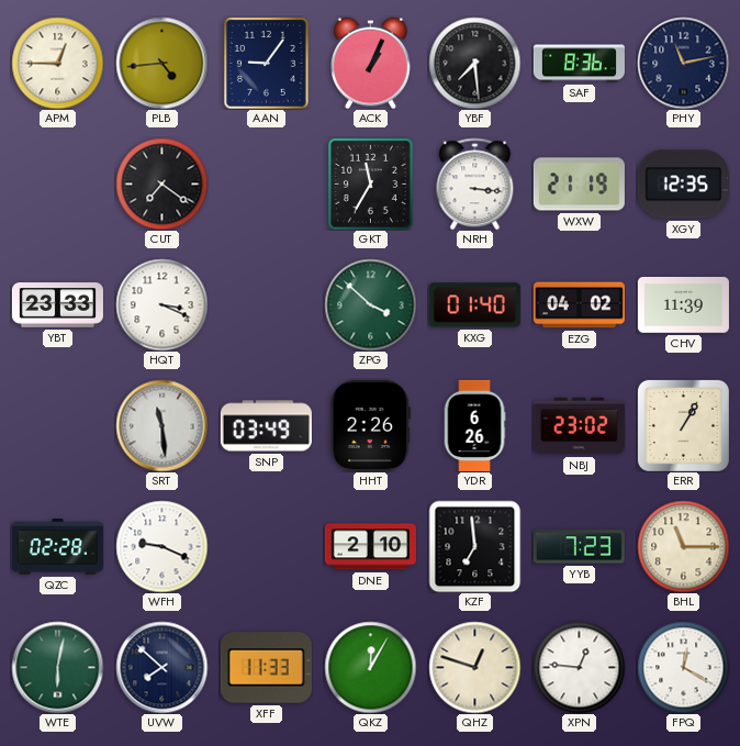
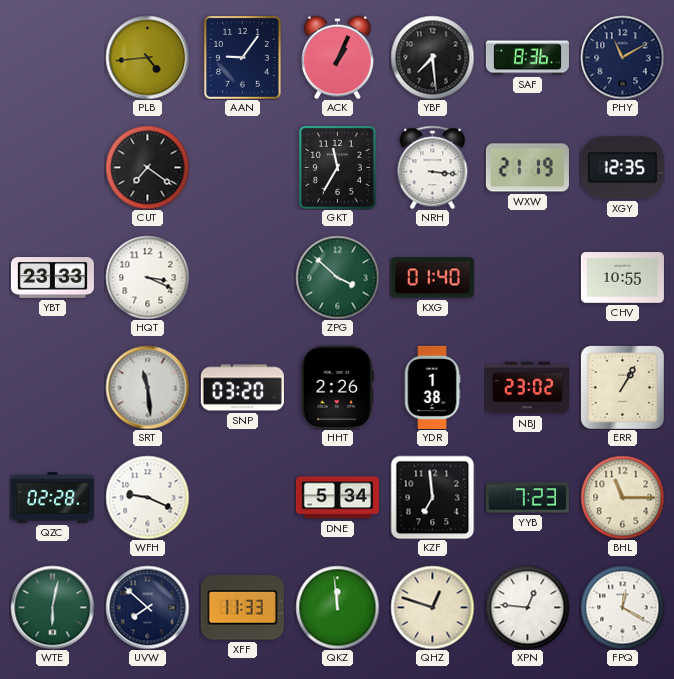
APM: 12:45 -> none (57, 63)
PHY: 11:13 -> 11:10 (622, 57)
EZG: 04:02 -> none (579, 305)
CHV: 11:39 -> 10:55 (622, 278)
SNP: 03:49 -> 03:20 (242, 388)
YDR: 6:26 -> 1:38 (432, 387)
DNE: 2:10 -> 5:34 (337, 498)
QKZ: 12:05 -> 11:59 (337, 607)
